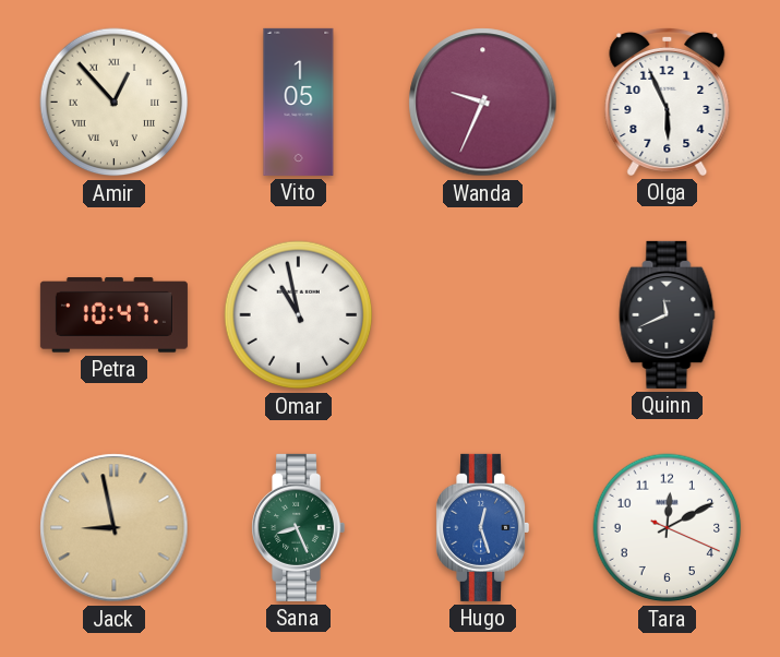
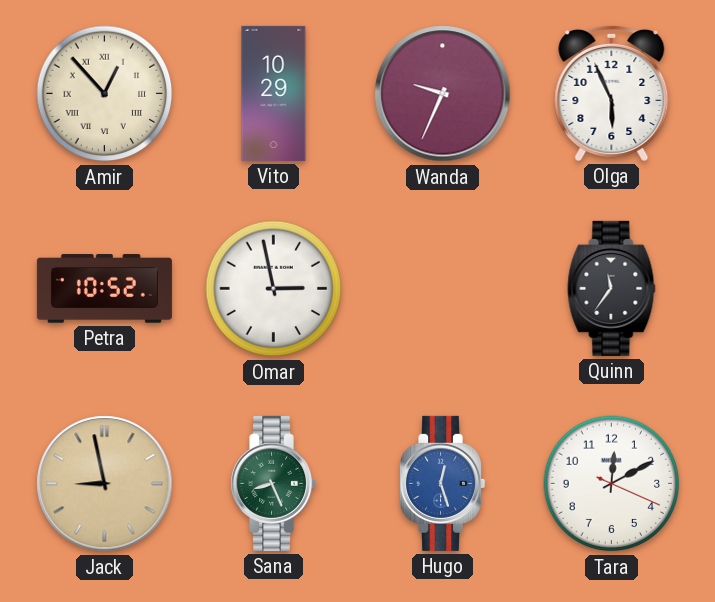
Vito: 1:05 -> 10:29 (274, 93)
Petra: 10:47 -> 10:52 (104, 289)
Omar: 10:58 -> 2:58 (274, 289)
Quinn: 11:41 -> 11:36 (612, 288)
